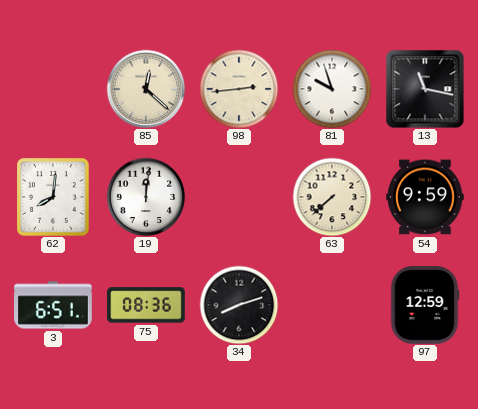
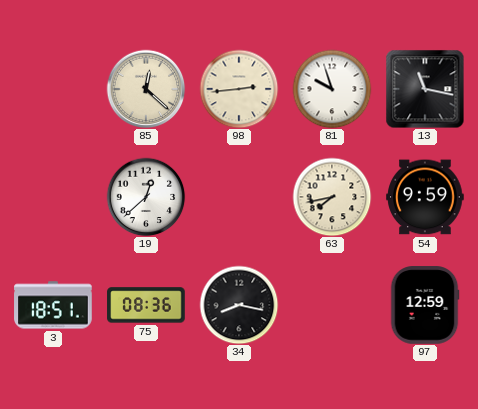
62: 8:01 -> none (53, 197)
19: 12:01 -> 12:38 (146, 197)
63: 7:38 -> 7:43 (332, 197)
3: 6:51 -> 18:51 (53, 305)
34: 8:12 -> 8:17 (239, 305)
